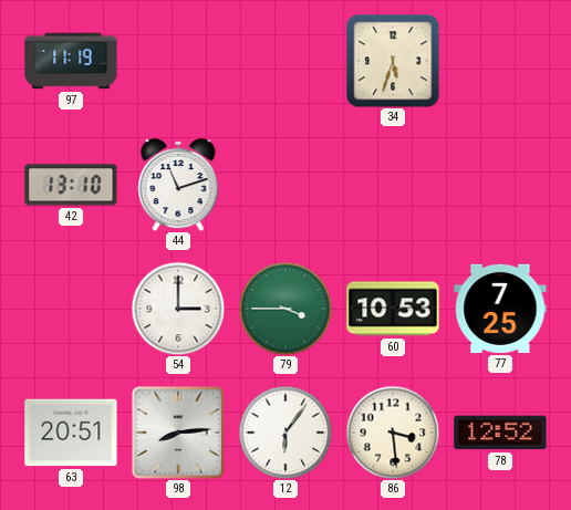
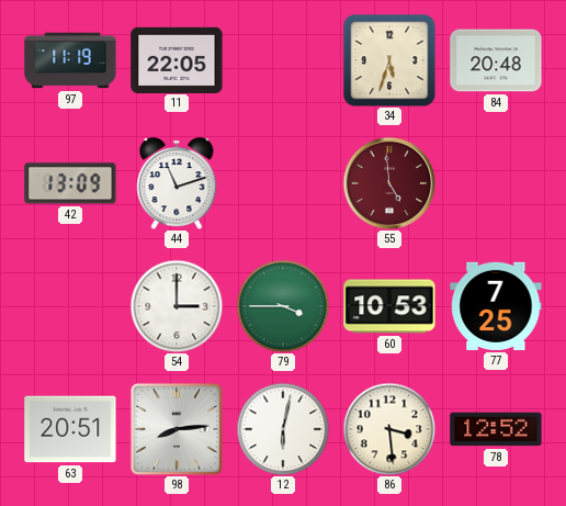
11: none -> 22:05 (177, 59)
84: none -> 20:48 (496, 60)
42: 13:10 -> 13:09 (70, 183)
55: none -> 4:59 (389, 183)
12: 6:06 -> 6:02 (283, 429)
